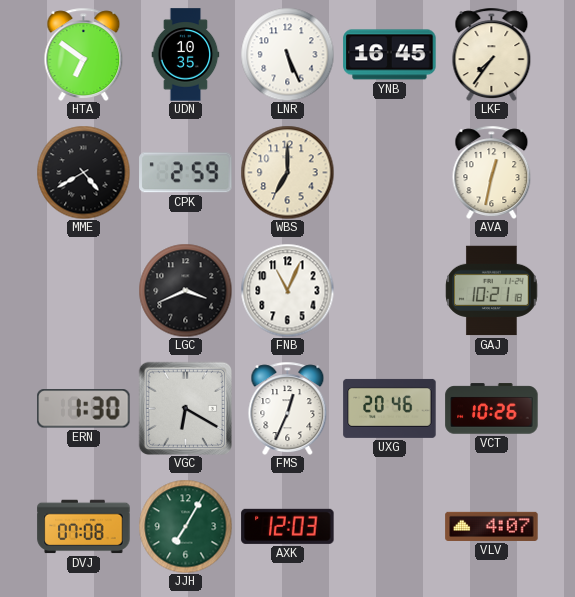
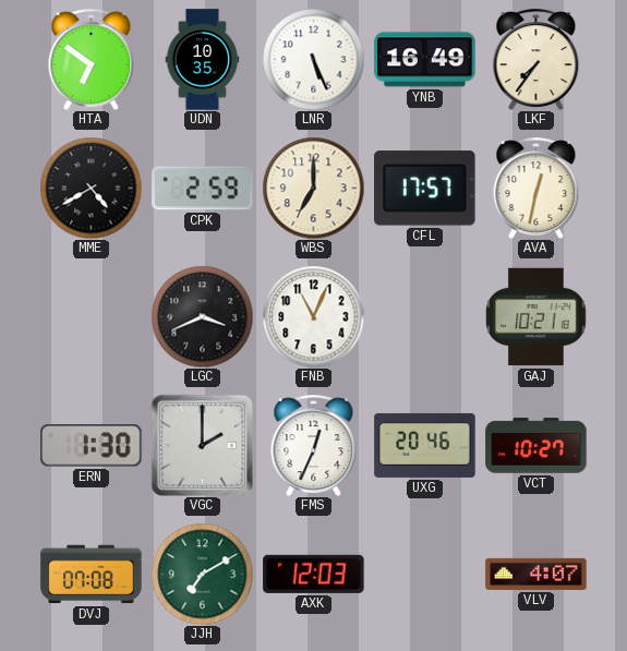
YNB: 16:45 -> 16:49 (425, 60)
CFL: none -> 17:57 (425, 189)
VGC: 6:20 -> 2:00 (202, 445)
VCT: 10:26 -> 10:27 (536, 446)
JJH: 7:05 -> 7:10 (202, 574)
